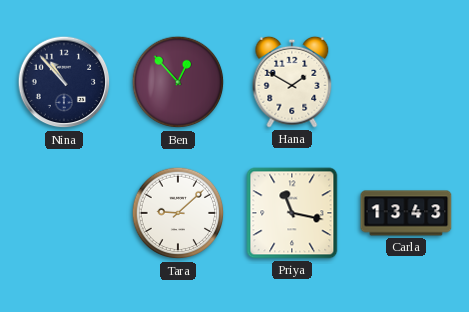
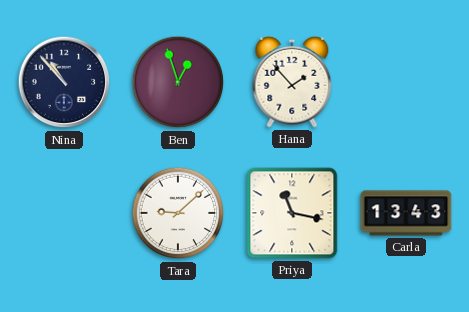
Ben: 12:53 -> 12:57 (178, 82)
Hana: 1:50 -> 1:53 (292, 82)
